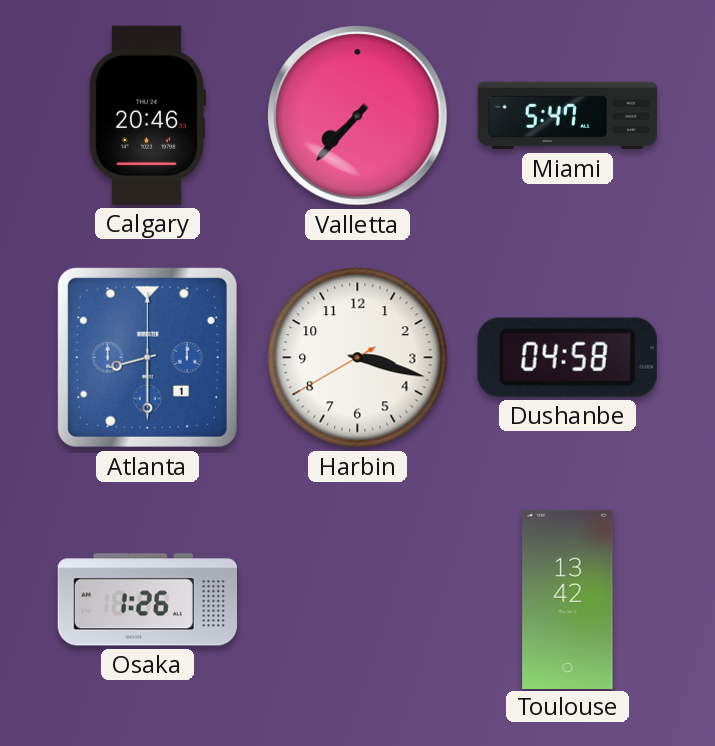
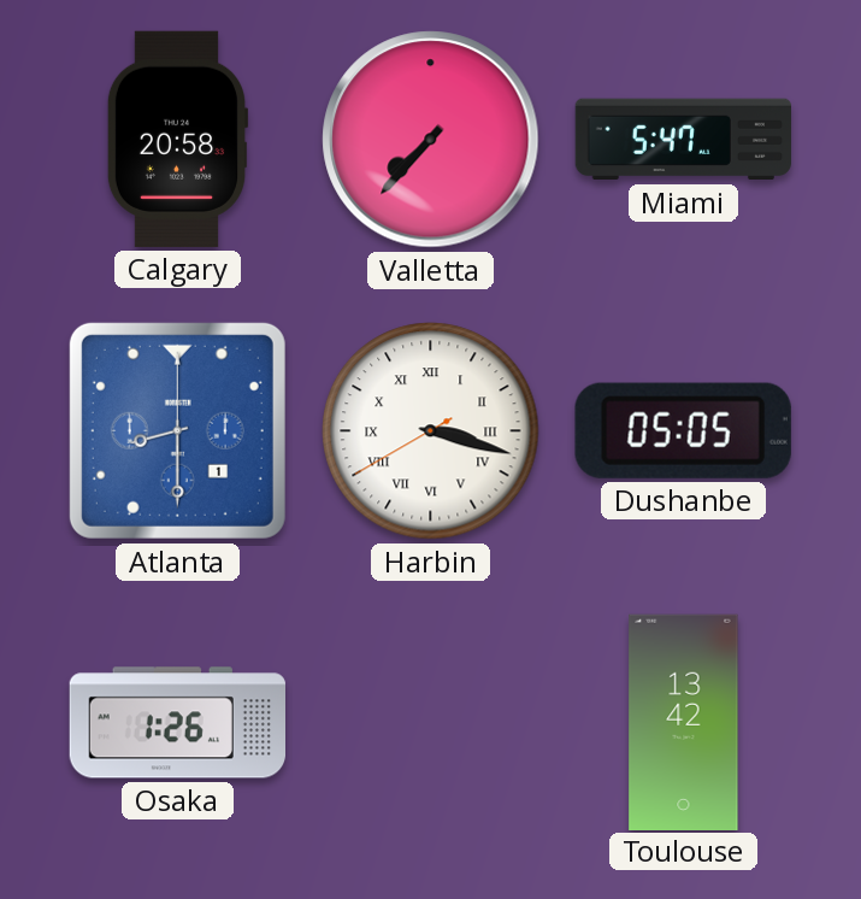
Calgary: 20:46 -> 20:58 (177, 139)
Harbin numerals: Arabic -> Roman (431, 431)
Dushanbe: 04:58 -> 05:05 (683, 430)
